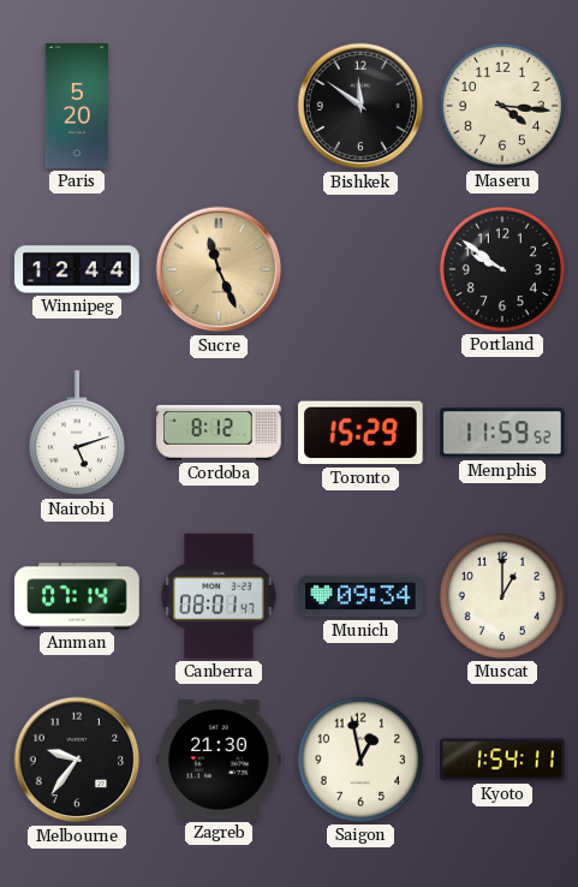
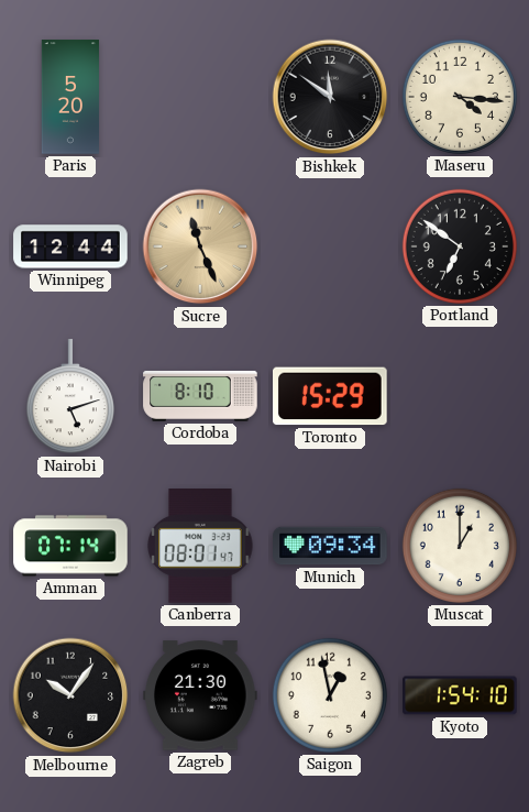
Portland: 9:51 -> 6:51 (460, 246)
Cordoba: 8:12 -> 8:10 (200, 396)
Memphis: 11:59 -> none (502, 433)
Melbourne: 9:36 -> 10:06 (70, 695)
Kyoto: 1:54:11 -> 1:54:10 (460, 695)
